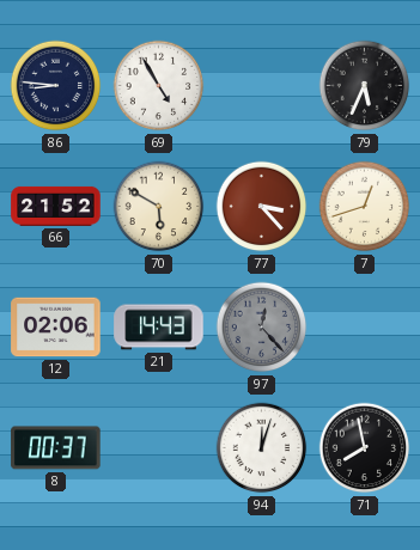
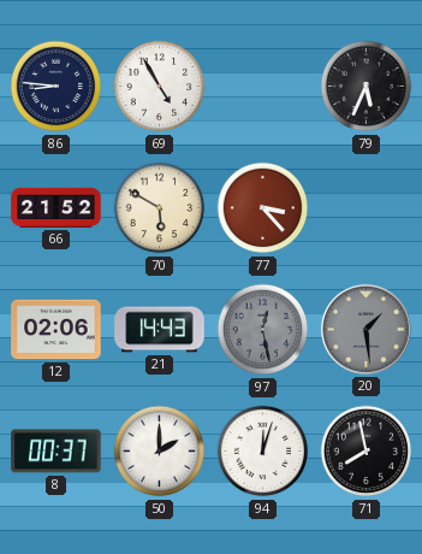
7: 12:42 -> none (365, 207)
97: 12:23 -> 12:28 (263, 330)
20: none -> 1:29 (365, 329)
50: none -> 2:00 (160, 452)
